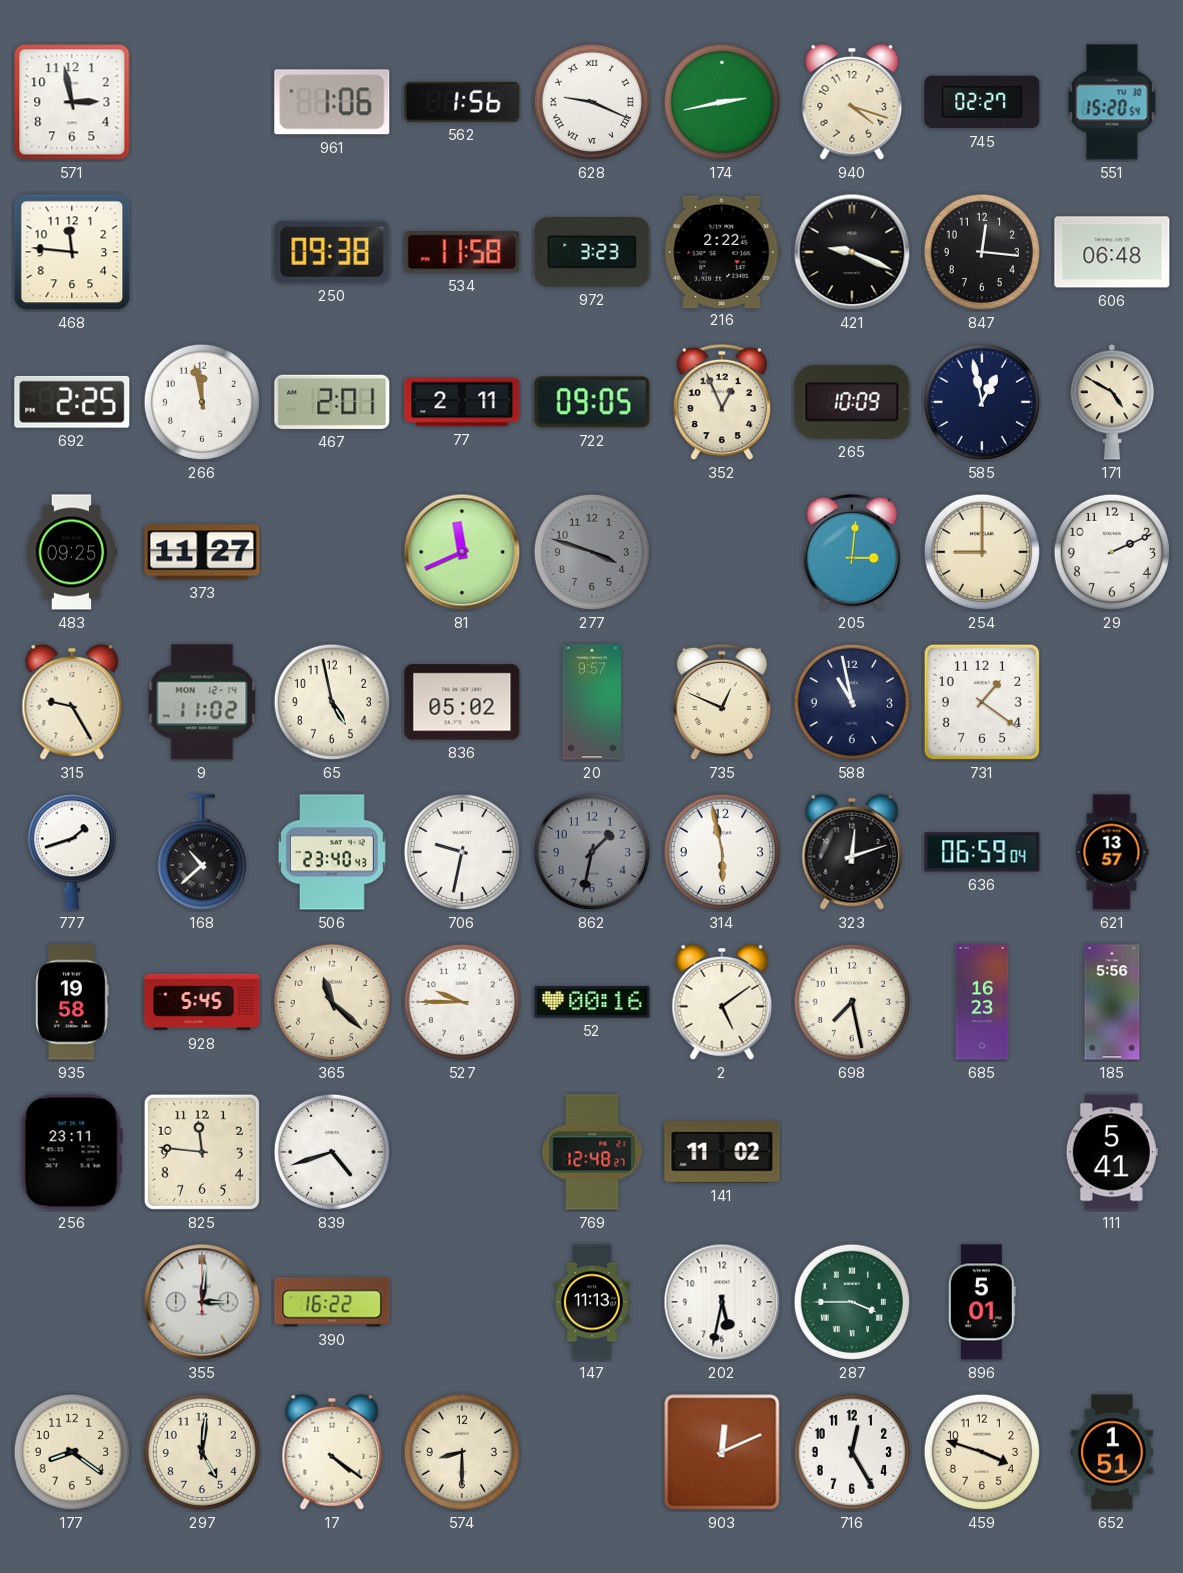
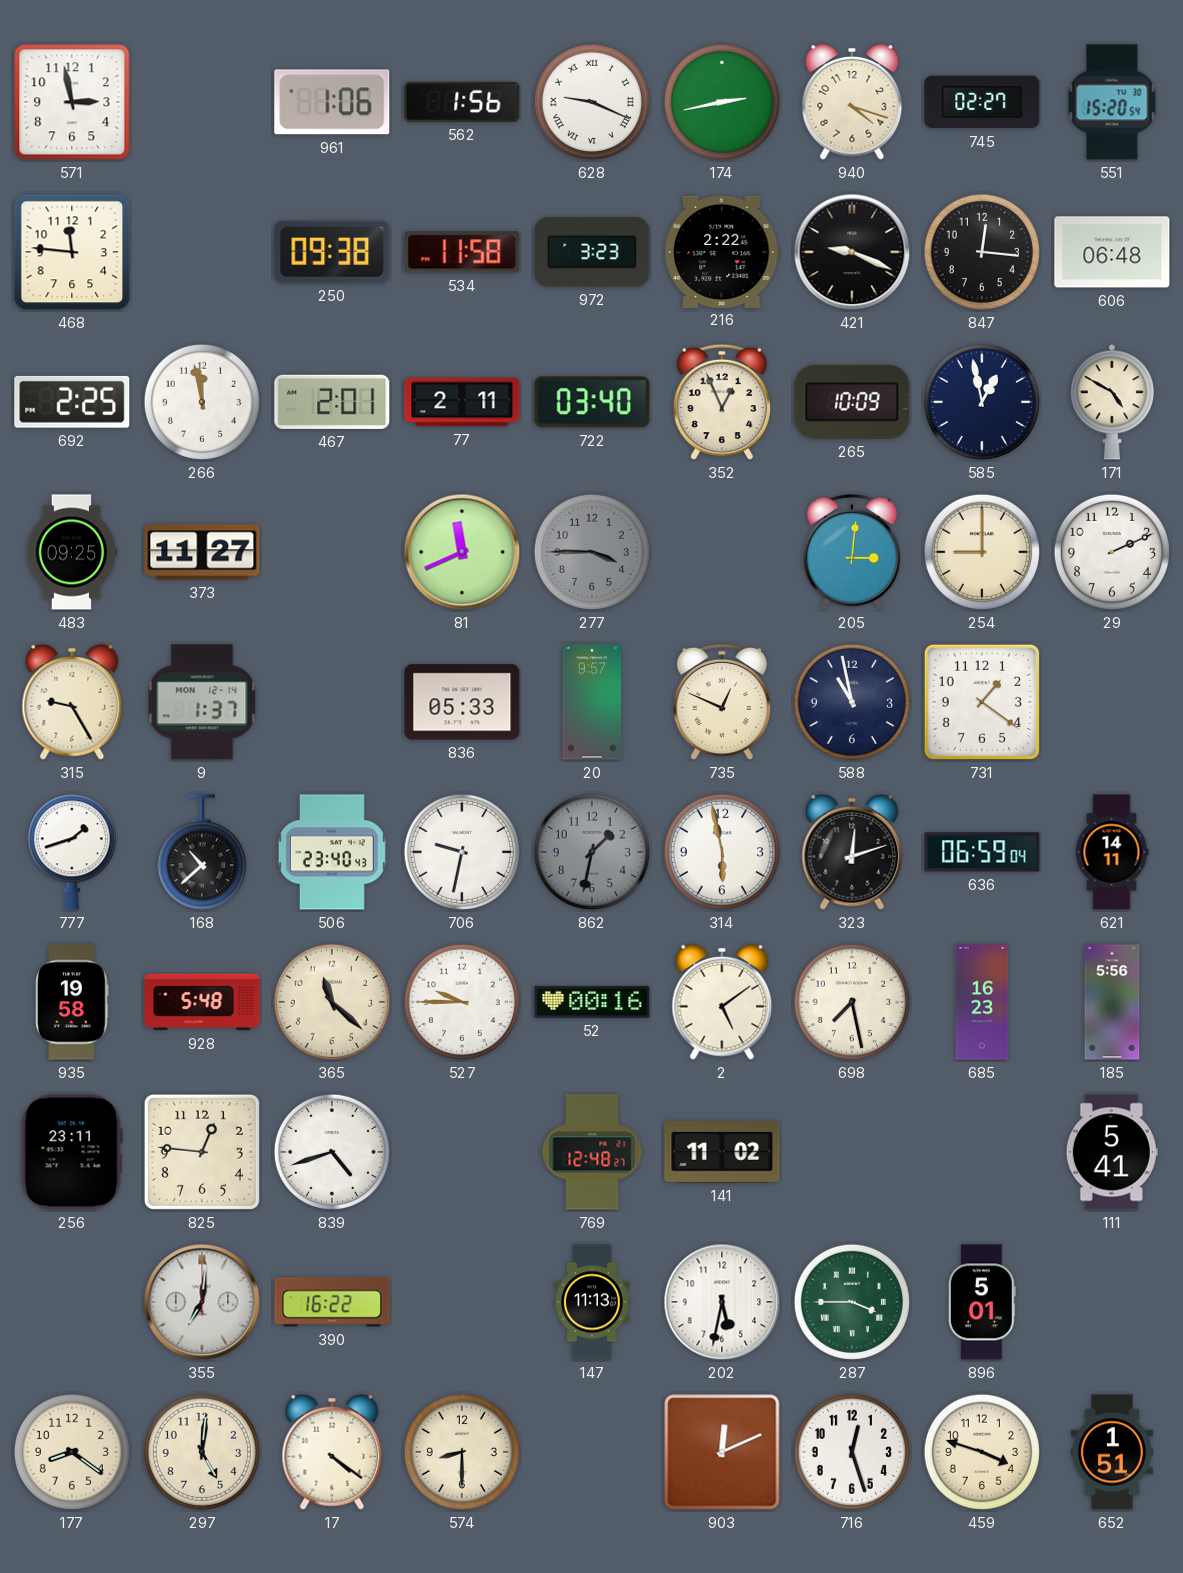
722: 09:05 -> 03:40 (592, 402)
277: 3:48 -> 3:45 (592, 552)
9: 11:02 -> 1:37 (202, 702)
65: 4:58 -> none (332, 702)
836: 05:02 -> 05:33 (462, 702)
621: 13:57 -> 14:11 (1112, 852)
928: 5:45 -> 5:48 (202, 1002)
825: 11:46 -> 12:46 (202, 1152)
355: 3:01 -> 7:01 (202, 1302)
716: 12:25 -> 12:27 (852, 1452)
